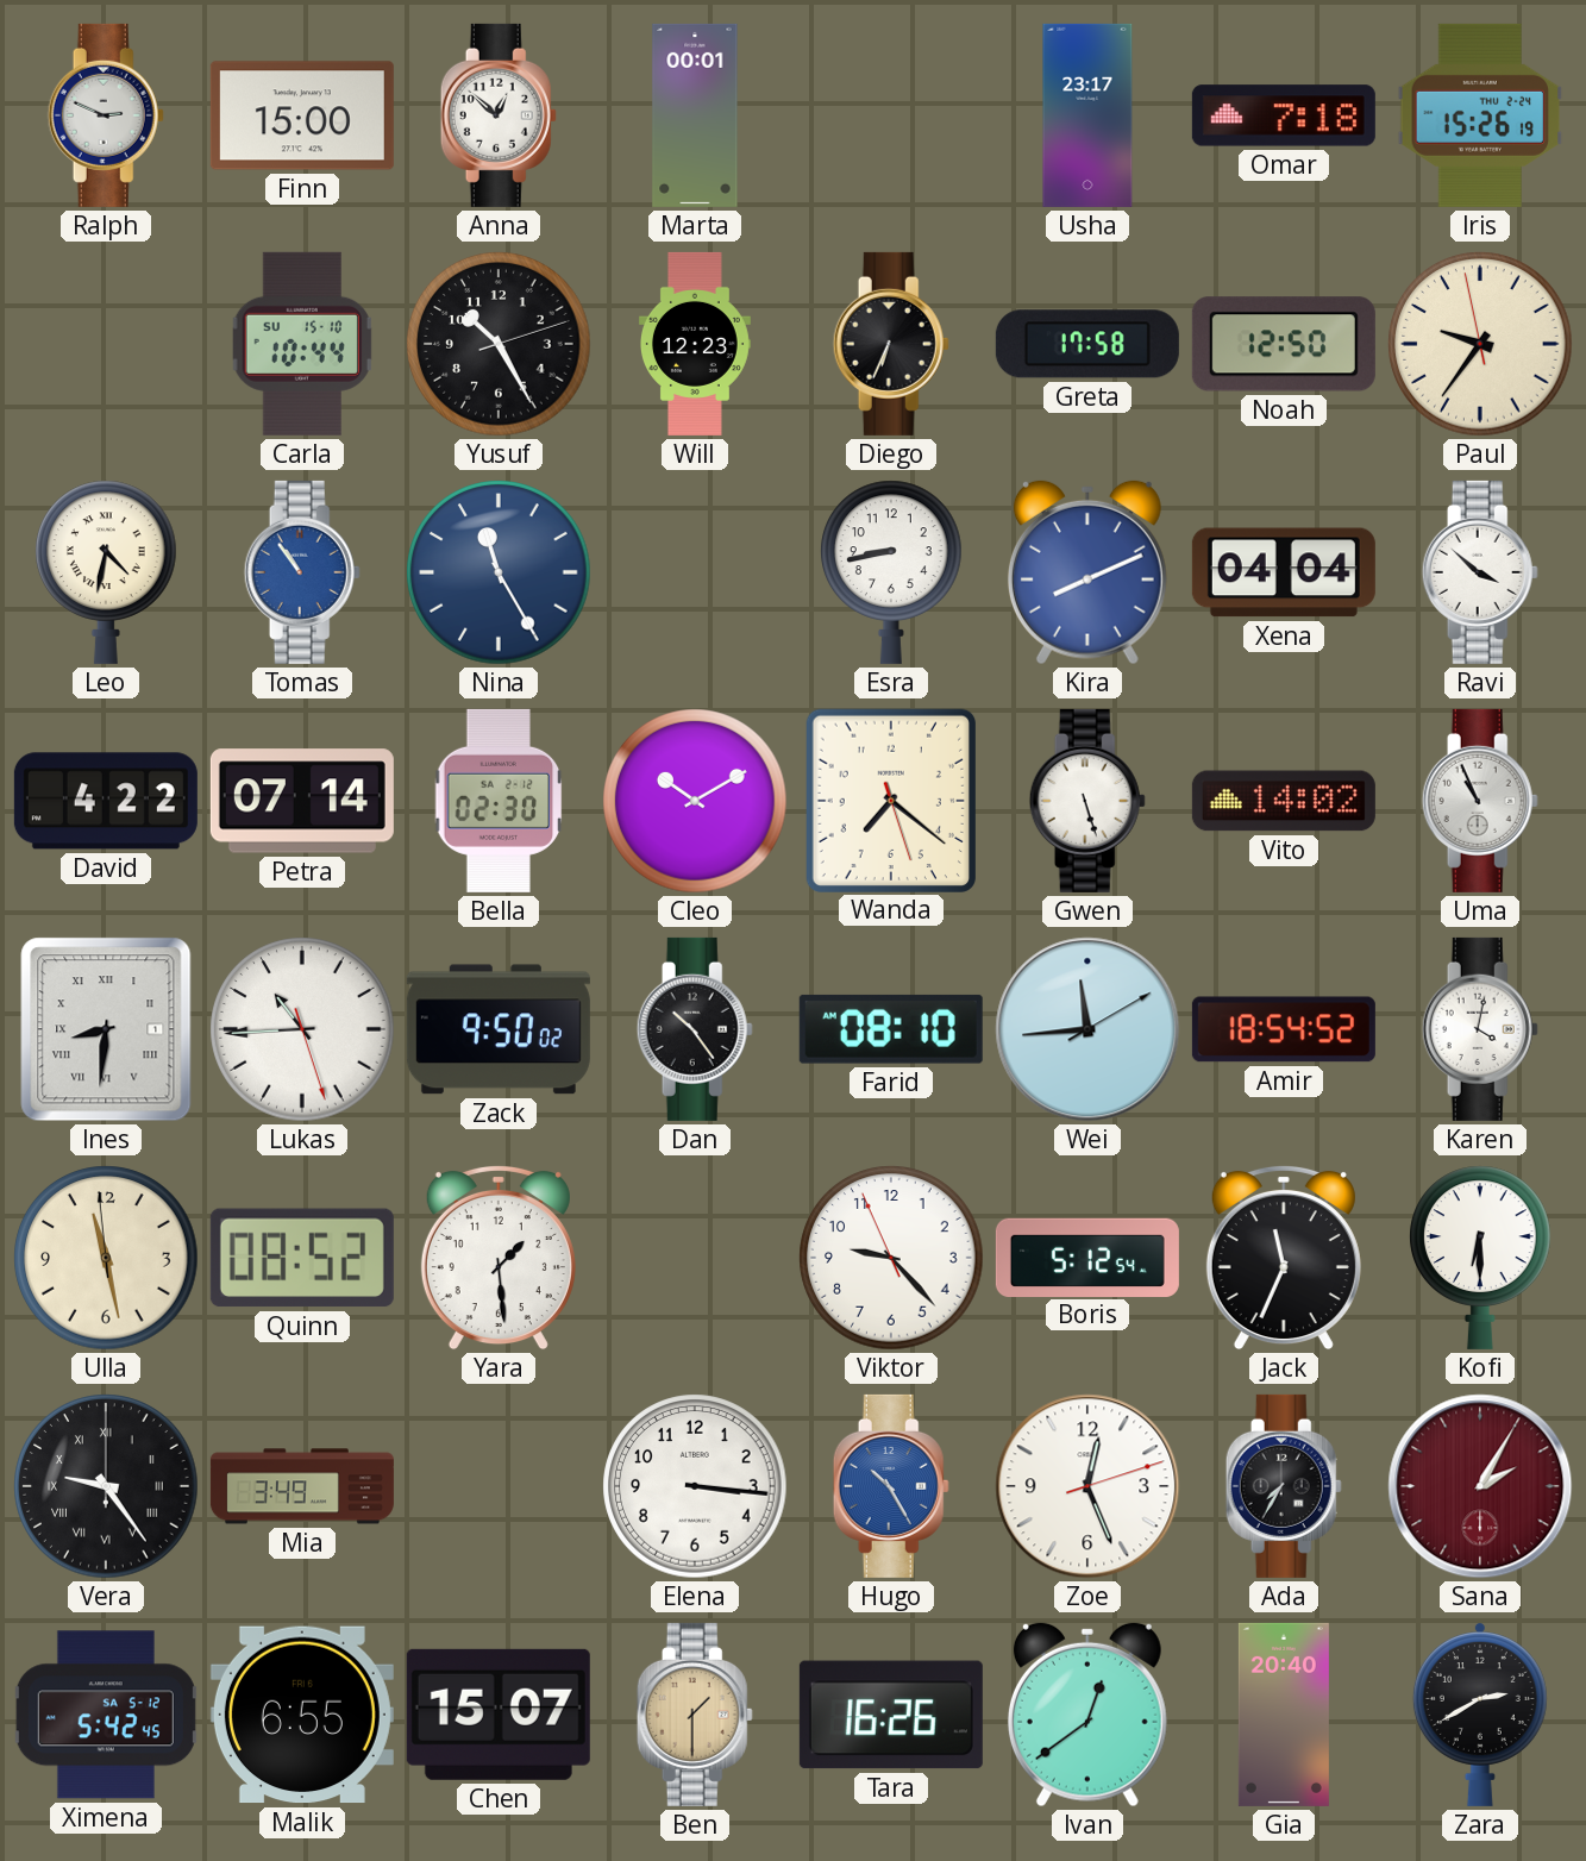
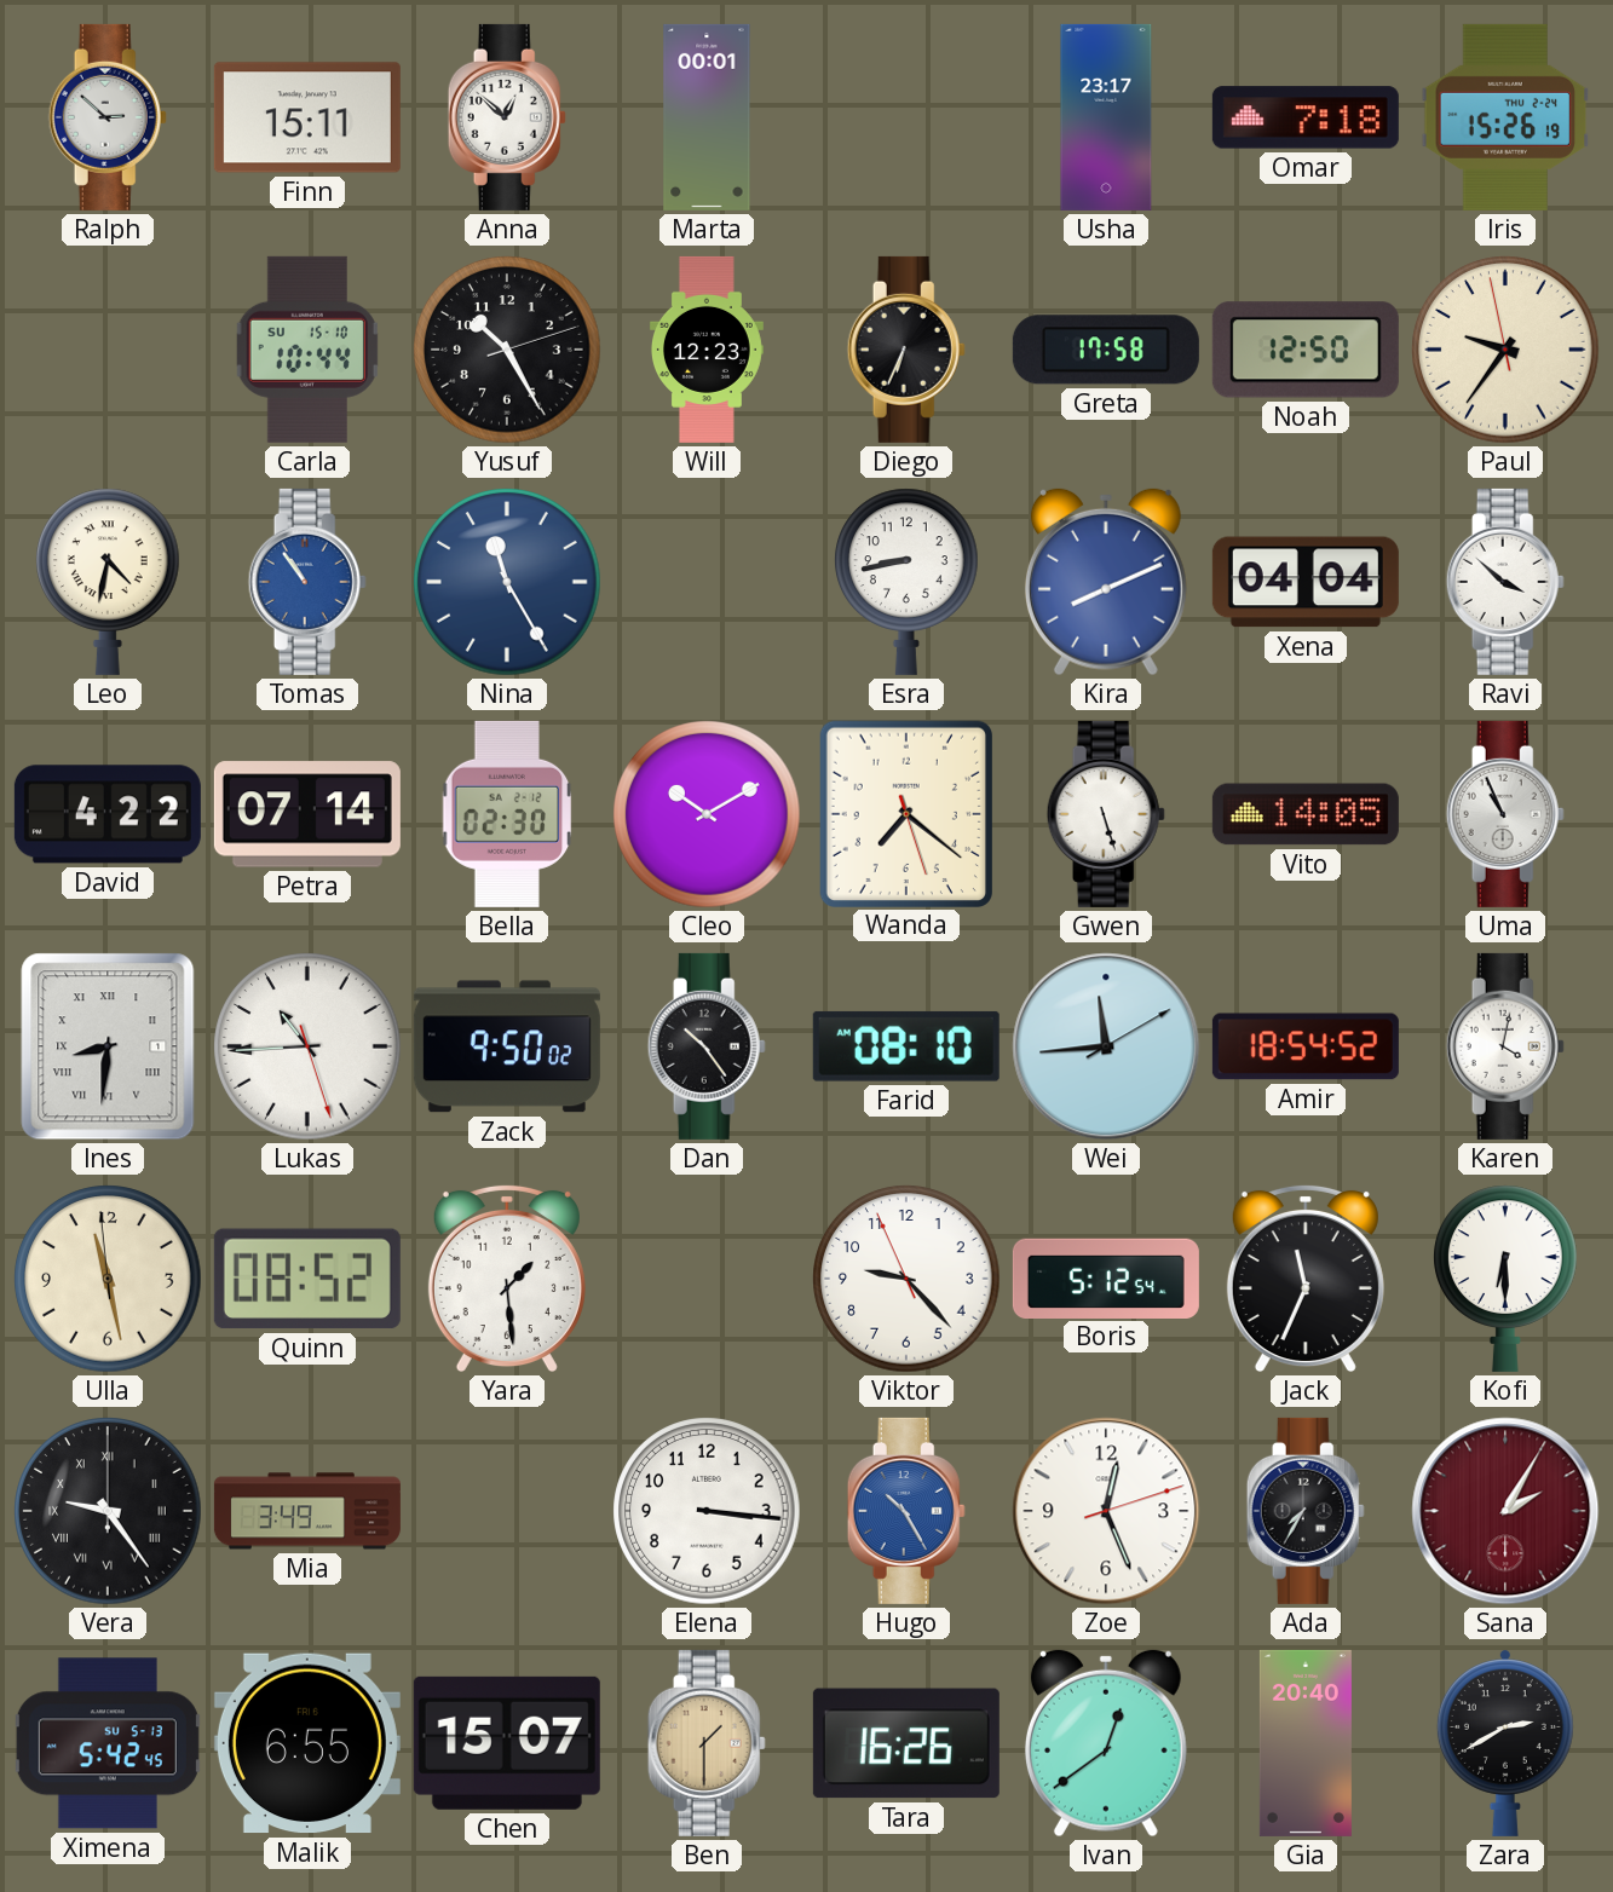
Ralph: 2:49 -> 2:52 (108, 117)
Finn: 15:00 -> 15:11 (307, 117)
Vito: 14:02 -> 14:05 (1306, 814)
Ximena date: SA 5-12 -> SU 5-13 (108, 1743)
